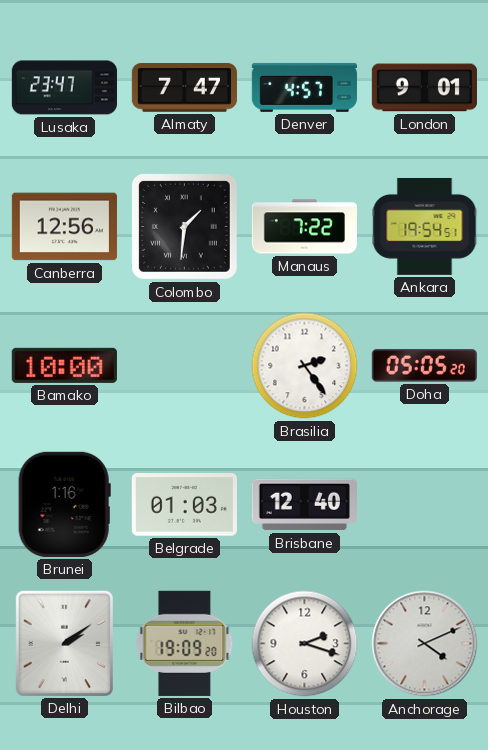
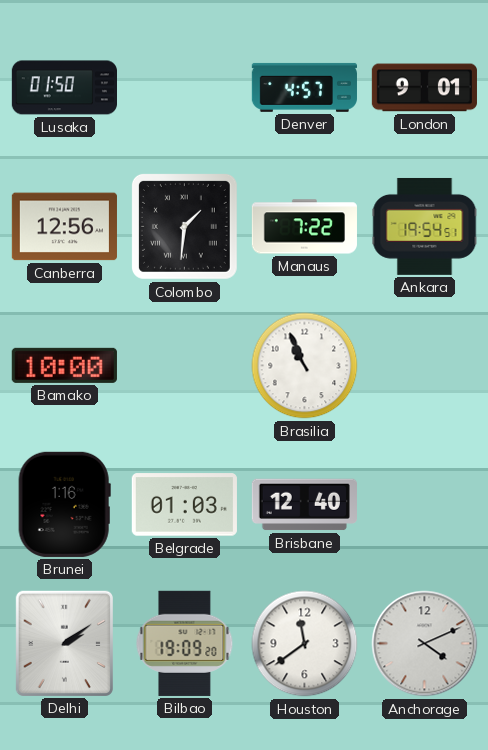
Lusaka: 23:47 -> 01:50 (64, 88)
Almaty: 7:47 -> none (184, 88)
Brasilia: 2:24 -> 10:56 (305, 366)
Doha: 05:05 -> none (424, 366)
Houston: 2:18 -> 11:39 (305, 644)
